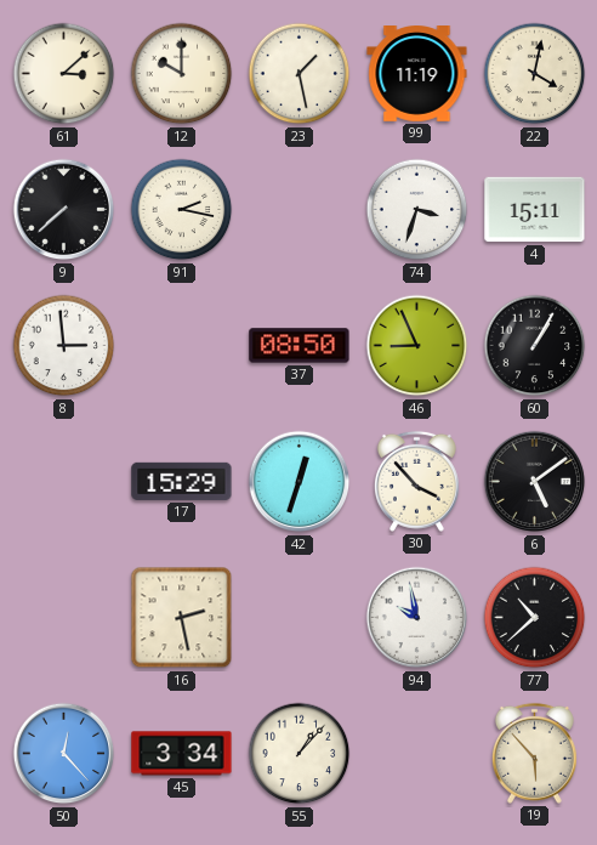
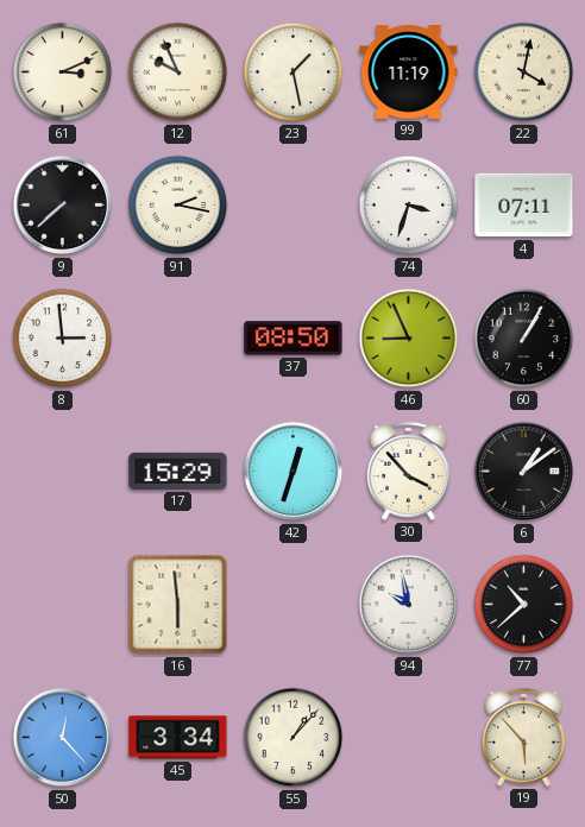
61: 3:08 -> 3:11 (63, 72)
12: 10:00 -> 9:56 (178, 72)
4: 15:11 -> 07:11 (524, 206)
6: 5:09 -> 1:09 (524, 472)
16: 2:28 -> 5:59 (178, 605)
